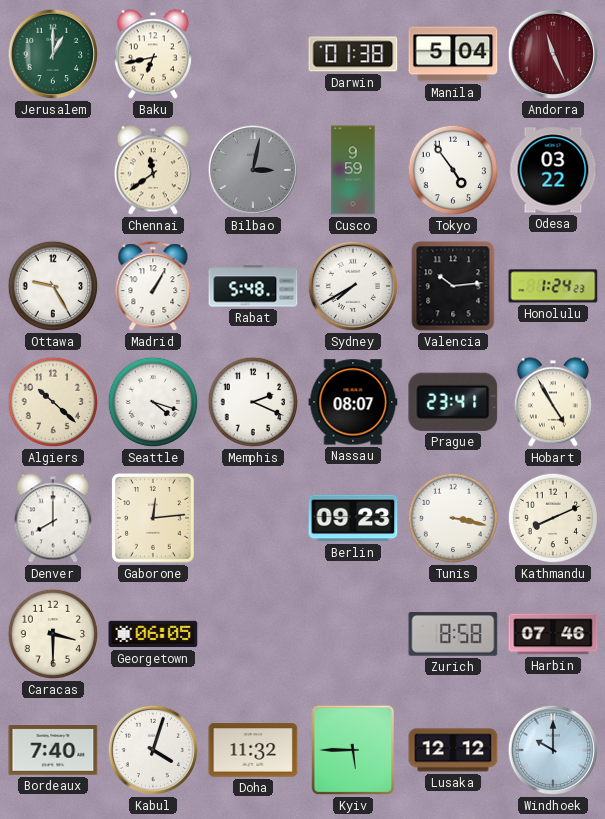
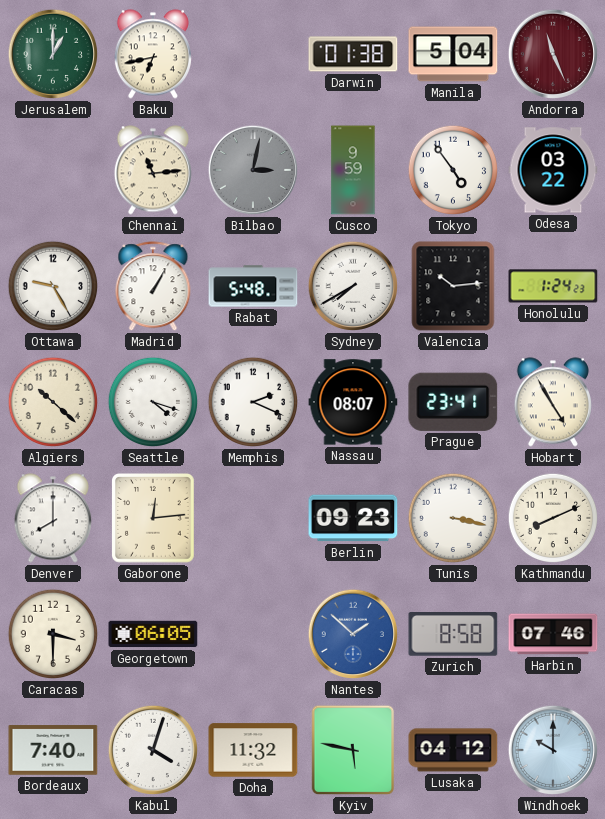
Chennai: 11:39 -> 11:14 (153, 170)
Nantes: none -> 1:52 (353, 634)
Kyiv: 5:45 -> 5:47 (353, 750)
Lusaka: 12:12 -> 04:12 (453, 750)
